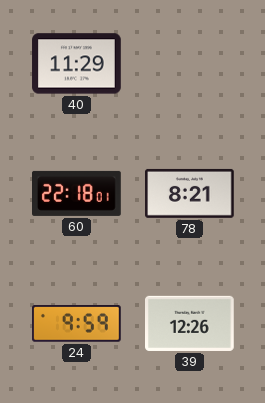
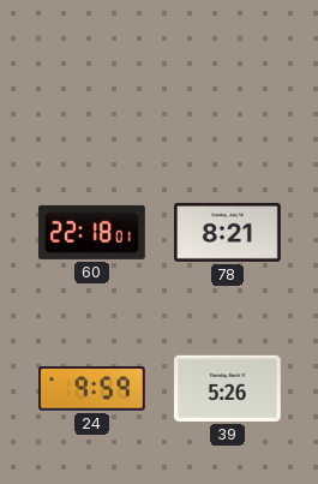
40: 11:29 -> none (77, 64)
39: 12:26 -> 5:26 (228, 388)
